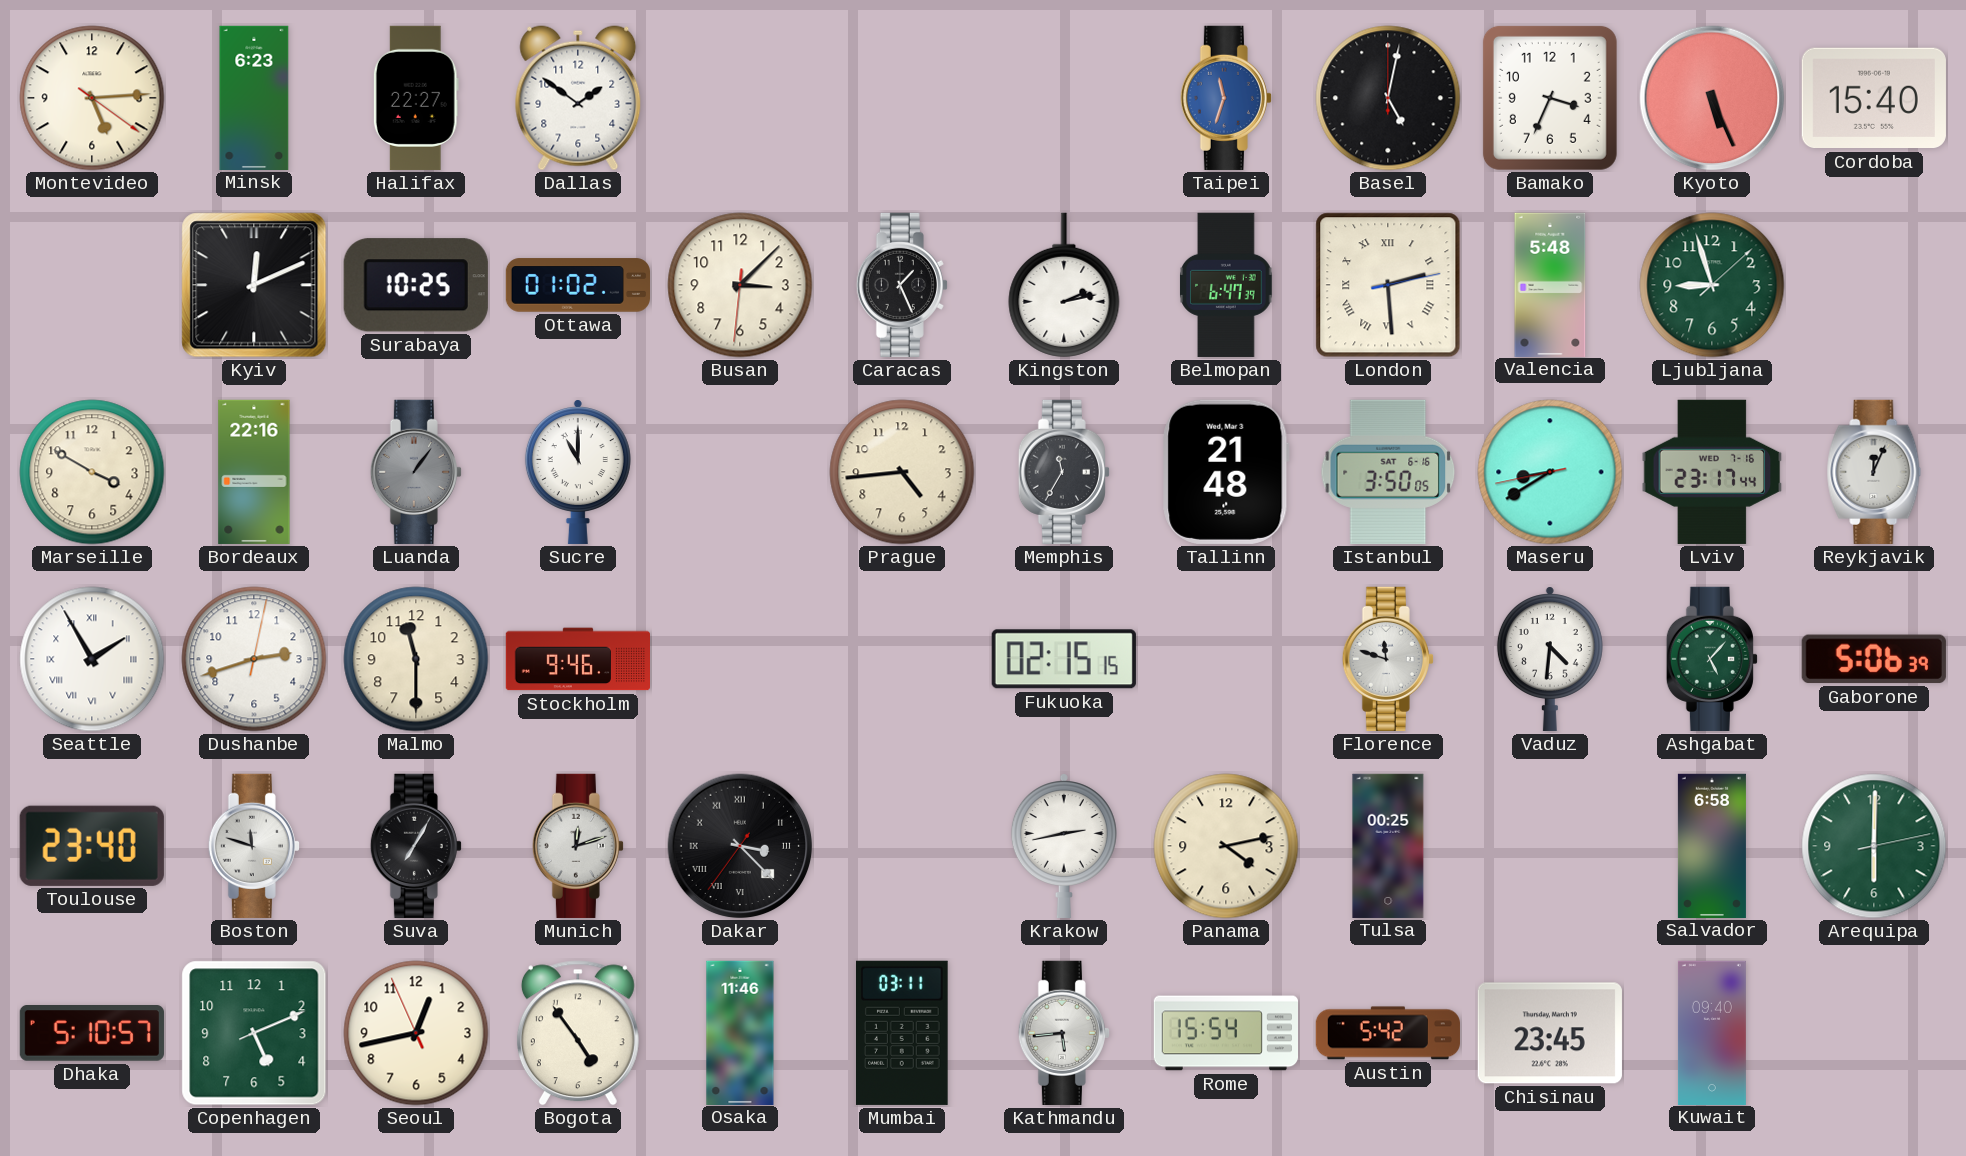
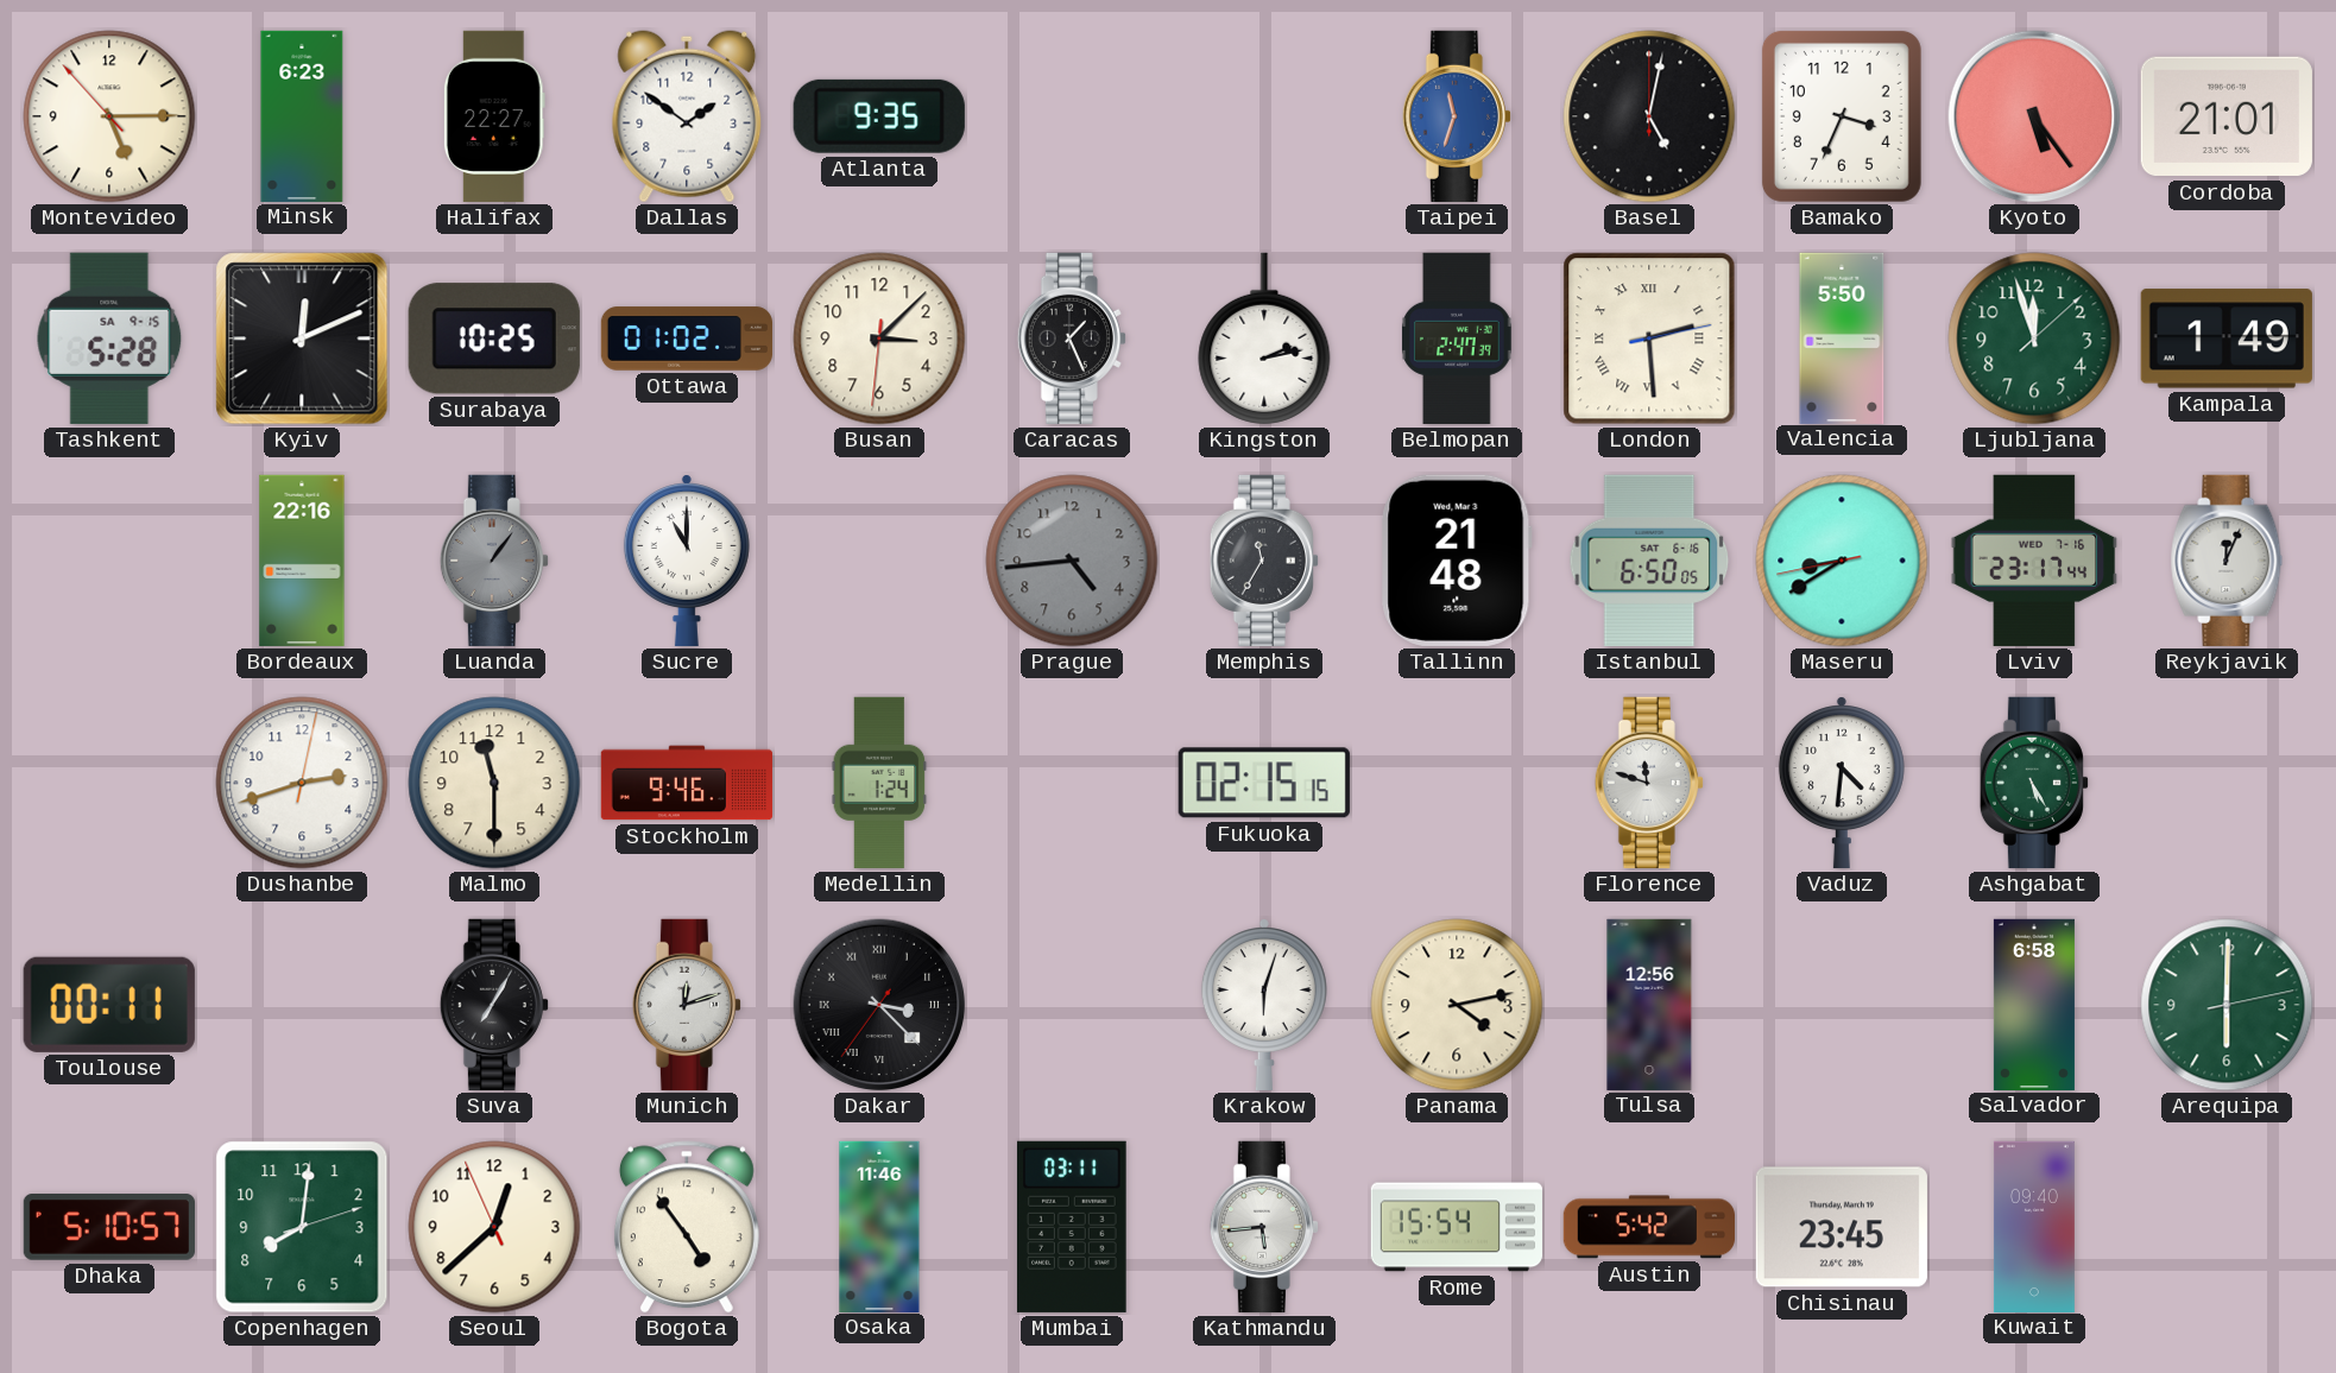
Montevideo: 5:14:21 -> 5:14:53 (109, 116)
Atlanta: none -> 9:35 (879, 116)
Kyoto: 5:26 -> 5:24 (2034, 116)
Cordoba: 15:40 -> 21:01 (2227, 116)
Tashkent: none -> 5:28 (109, 338)
Belmopan: 6:47 -> 2:47 (1458, 338)
Valencia: 5:48 -> 5:50 (1842, 337)
Ljubljana: 8:57 -> 11:57 (2034, 338)
Kampala: none -> 1:49 (2227, 338)
Marseille: 3:50 -> none (92, 472)
Prague dial: cream -> grey (1072, 561)
Istanbul: 3:50 -> 6:50 (1649, 561)
Seattle: 1:55 -> none (92, 659)
Medellin: none -> 1:24 (879, 783)
Ashgabat: 5:07 -> 5:25 (2034, 783)
Gaborone: 5:06 -> none (1874, 659)
Toulouse: 23:40 -> 00:11 (109, 1005)
Boston: 11:48 -> none (254, 846)
Krakow: 2:43 -> 6:03 (1264, 1005)
Tulsa: 00:25 -> 12:56 (1649, 1004)
Copenhagen: 5:11 -> 8:01 (302, 1227)
Seoul: 12:42 -> 12:37 (494, 1227)
